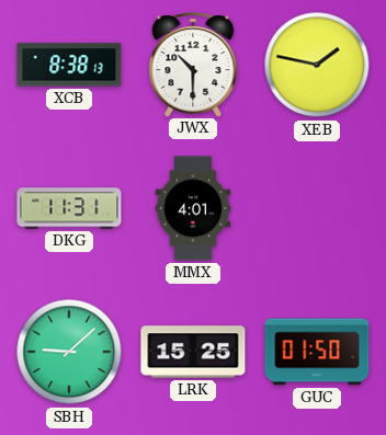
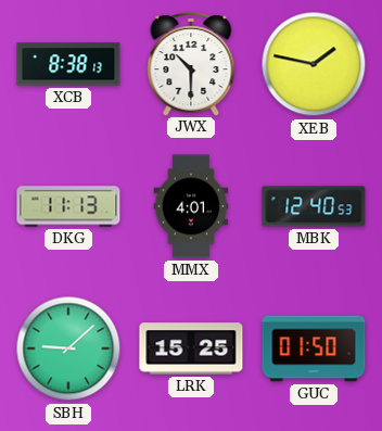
DKG: 11:31 -> 11:13 (68, 206)
MBK: none -> 12:40 (314, 206)
